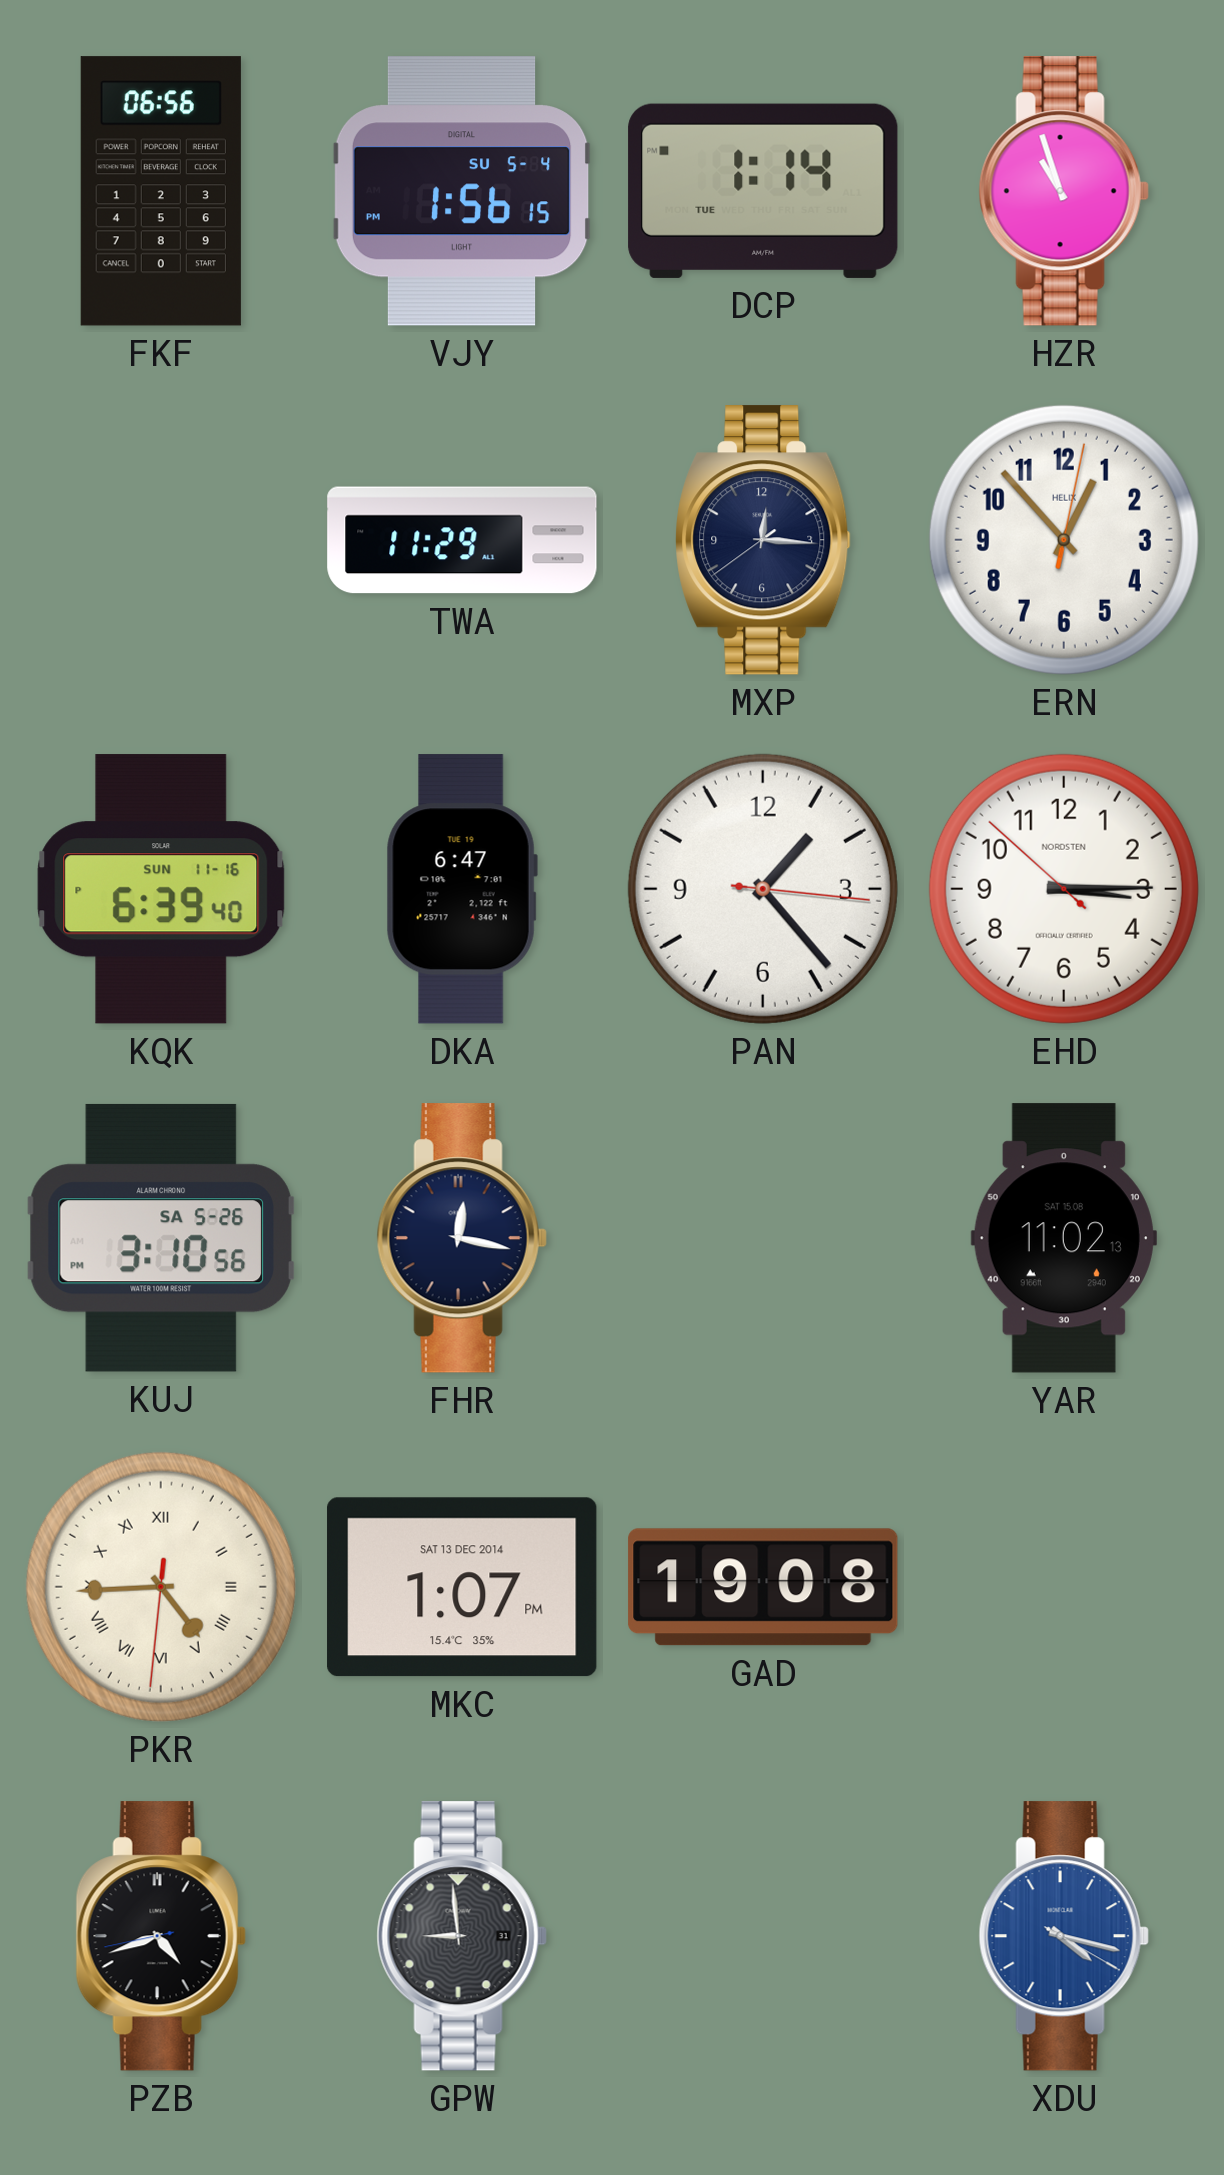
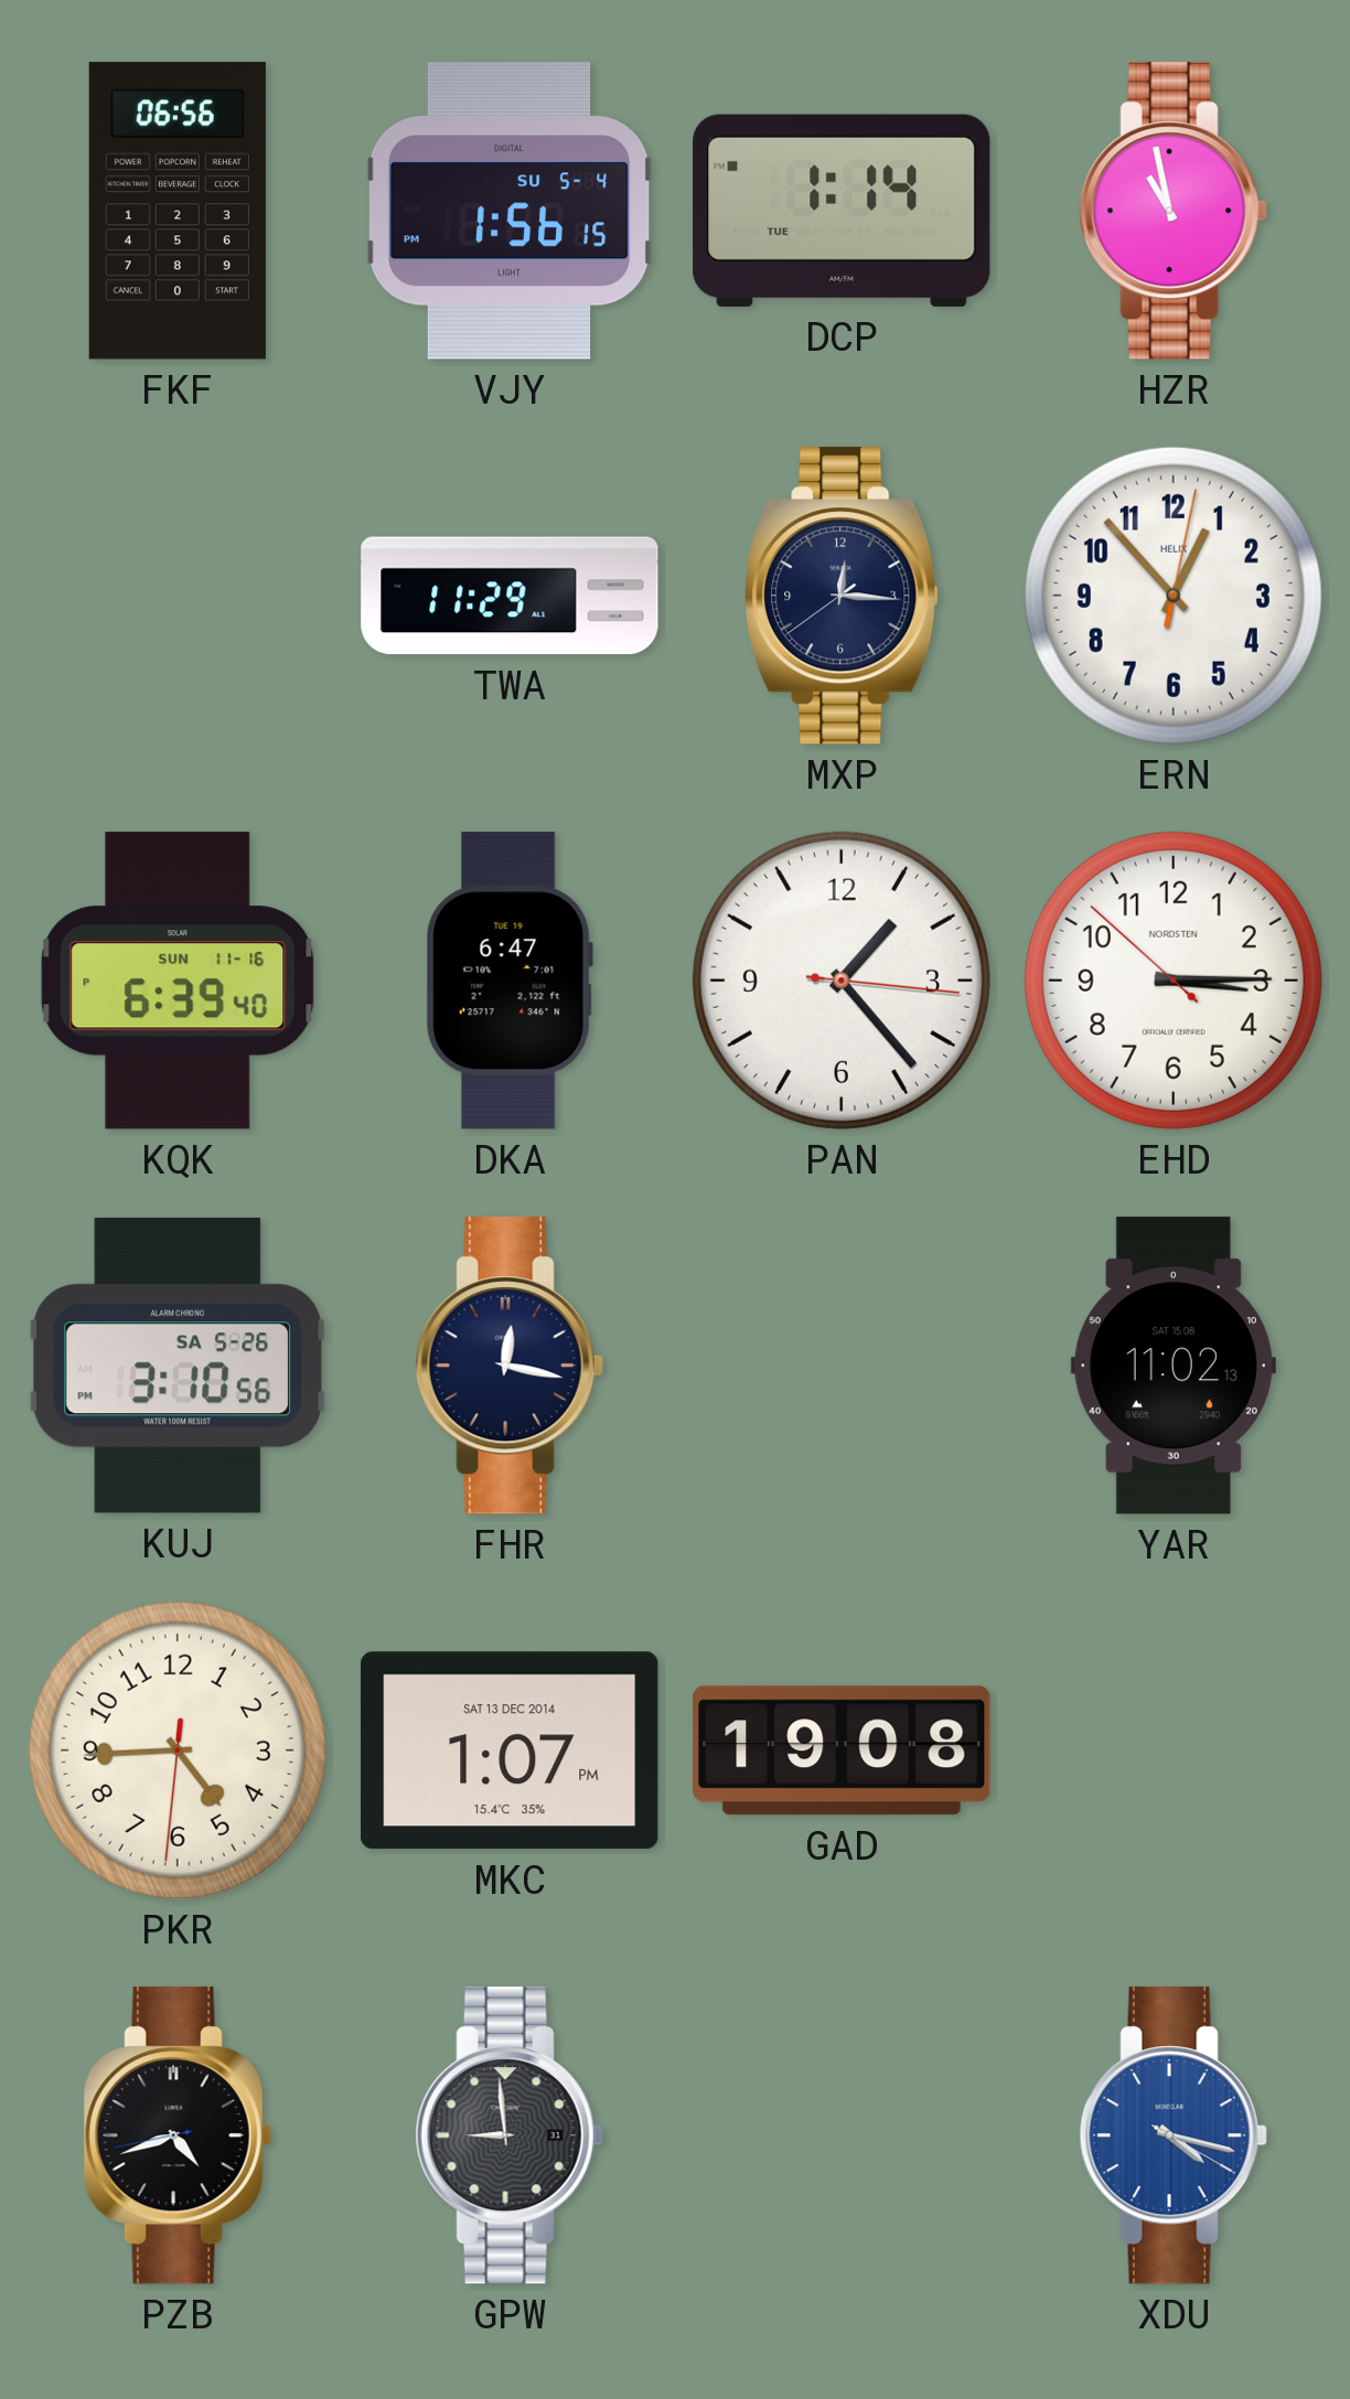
HZR: 10:57 -> 10:58 (1174, 211)
PKR numerals: Roman -> Arabic (178, 1750)
